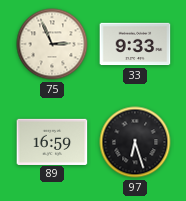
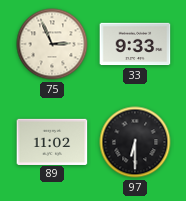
89: 16:59 -> 11:02 (52, 141)
97: 6:27 -> 6:30 (135, 142)
